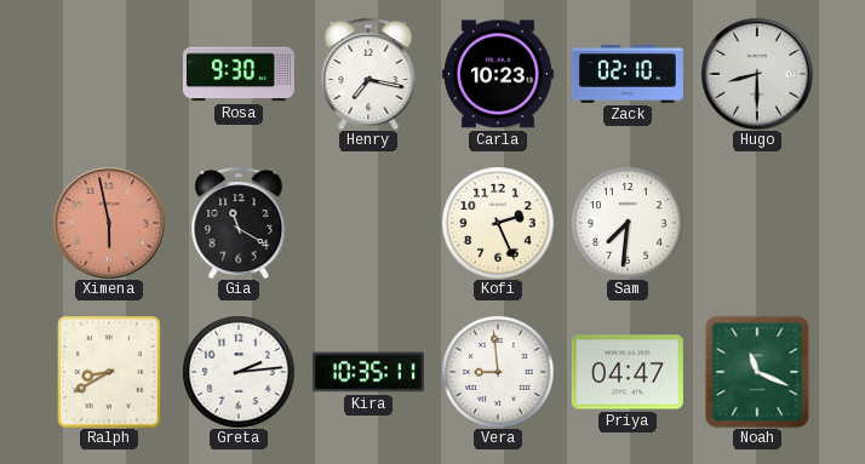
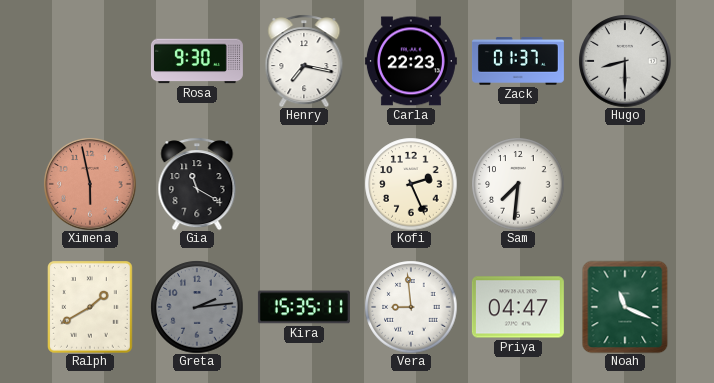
Carla: 10:23 -> 22:23 (411, 61)
Zack: 02:10 -> 01:37 (518, 61)
Ralph: 8:40 -> 1:40 (91, 307)
Greta dial: white -> grey (197, 307)
Kira: 10:35 -> 15:35 (304, 307)
